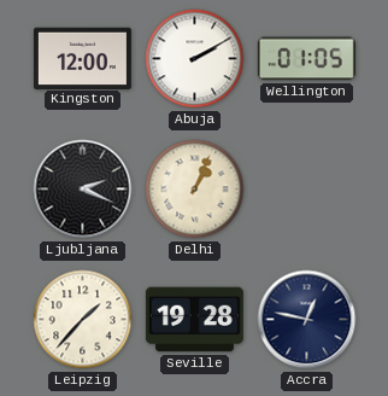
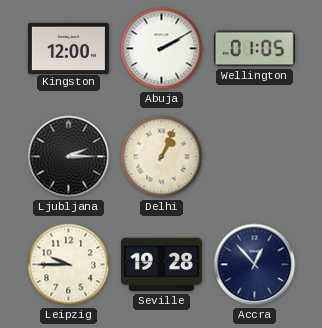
Ljubljana: 2:19 -> 2:15 (69, 157)
Leipzig: 1:37 -> 9:45 (69, 265)
Accra: 12:47 -> 12:53 (255, 265)
